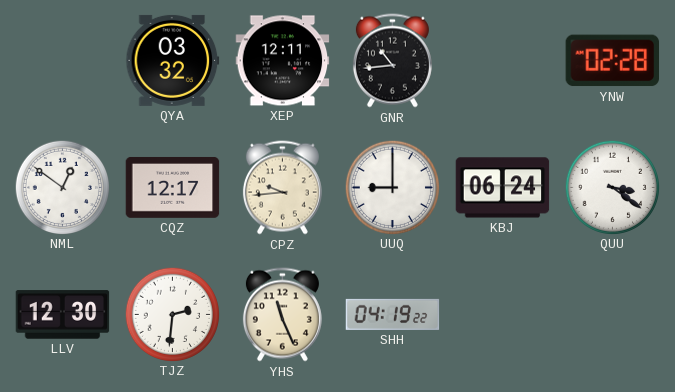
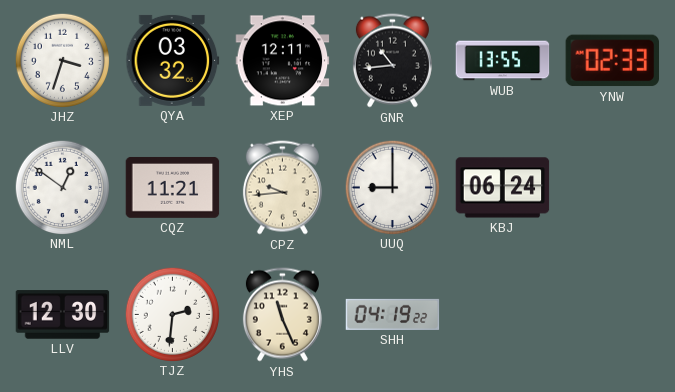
JHZ: none -> 3:33 (62, 60)
WUB: none -> 13:55 (503, 61)
YNW: 02:28 -> 02:33 (613, 61)
CQZ: 12:17 -> 11:21 (173, 188)
QUU: 3:21 -> none (612, 187)
